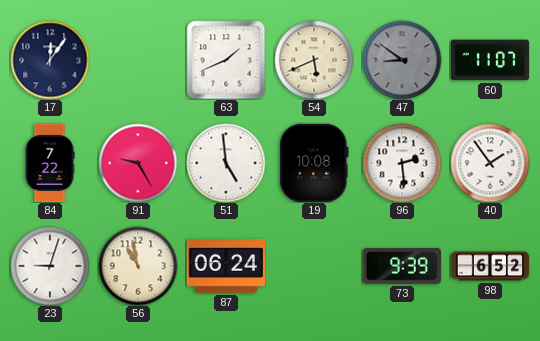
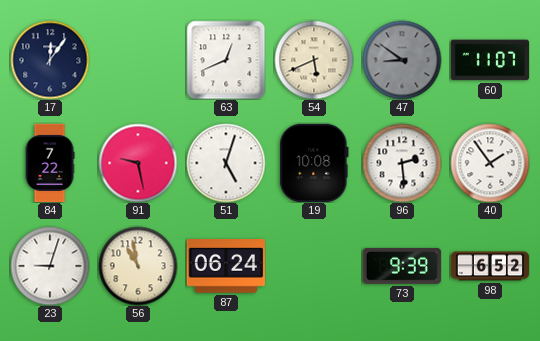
63: 1:41 -> 12:41 (226, 60)
91: 9:25 -> 9:28 (138, 163)
51: 4:59 -> 5:03 (226, 163)
